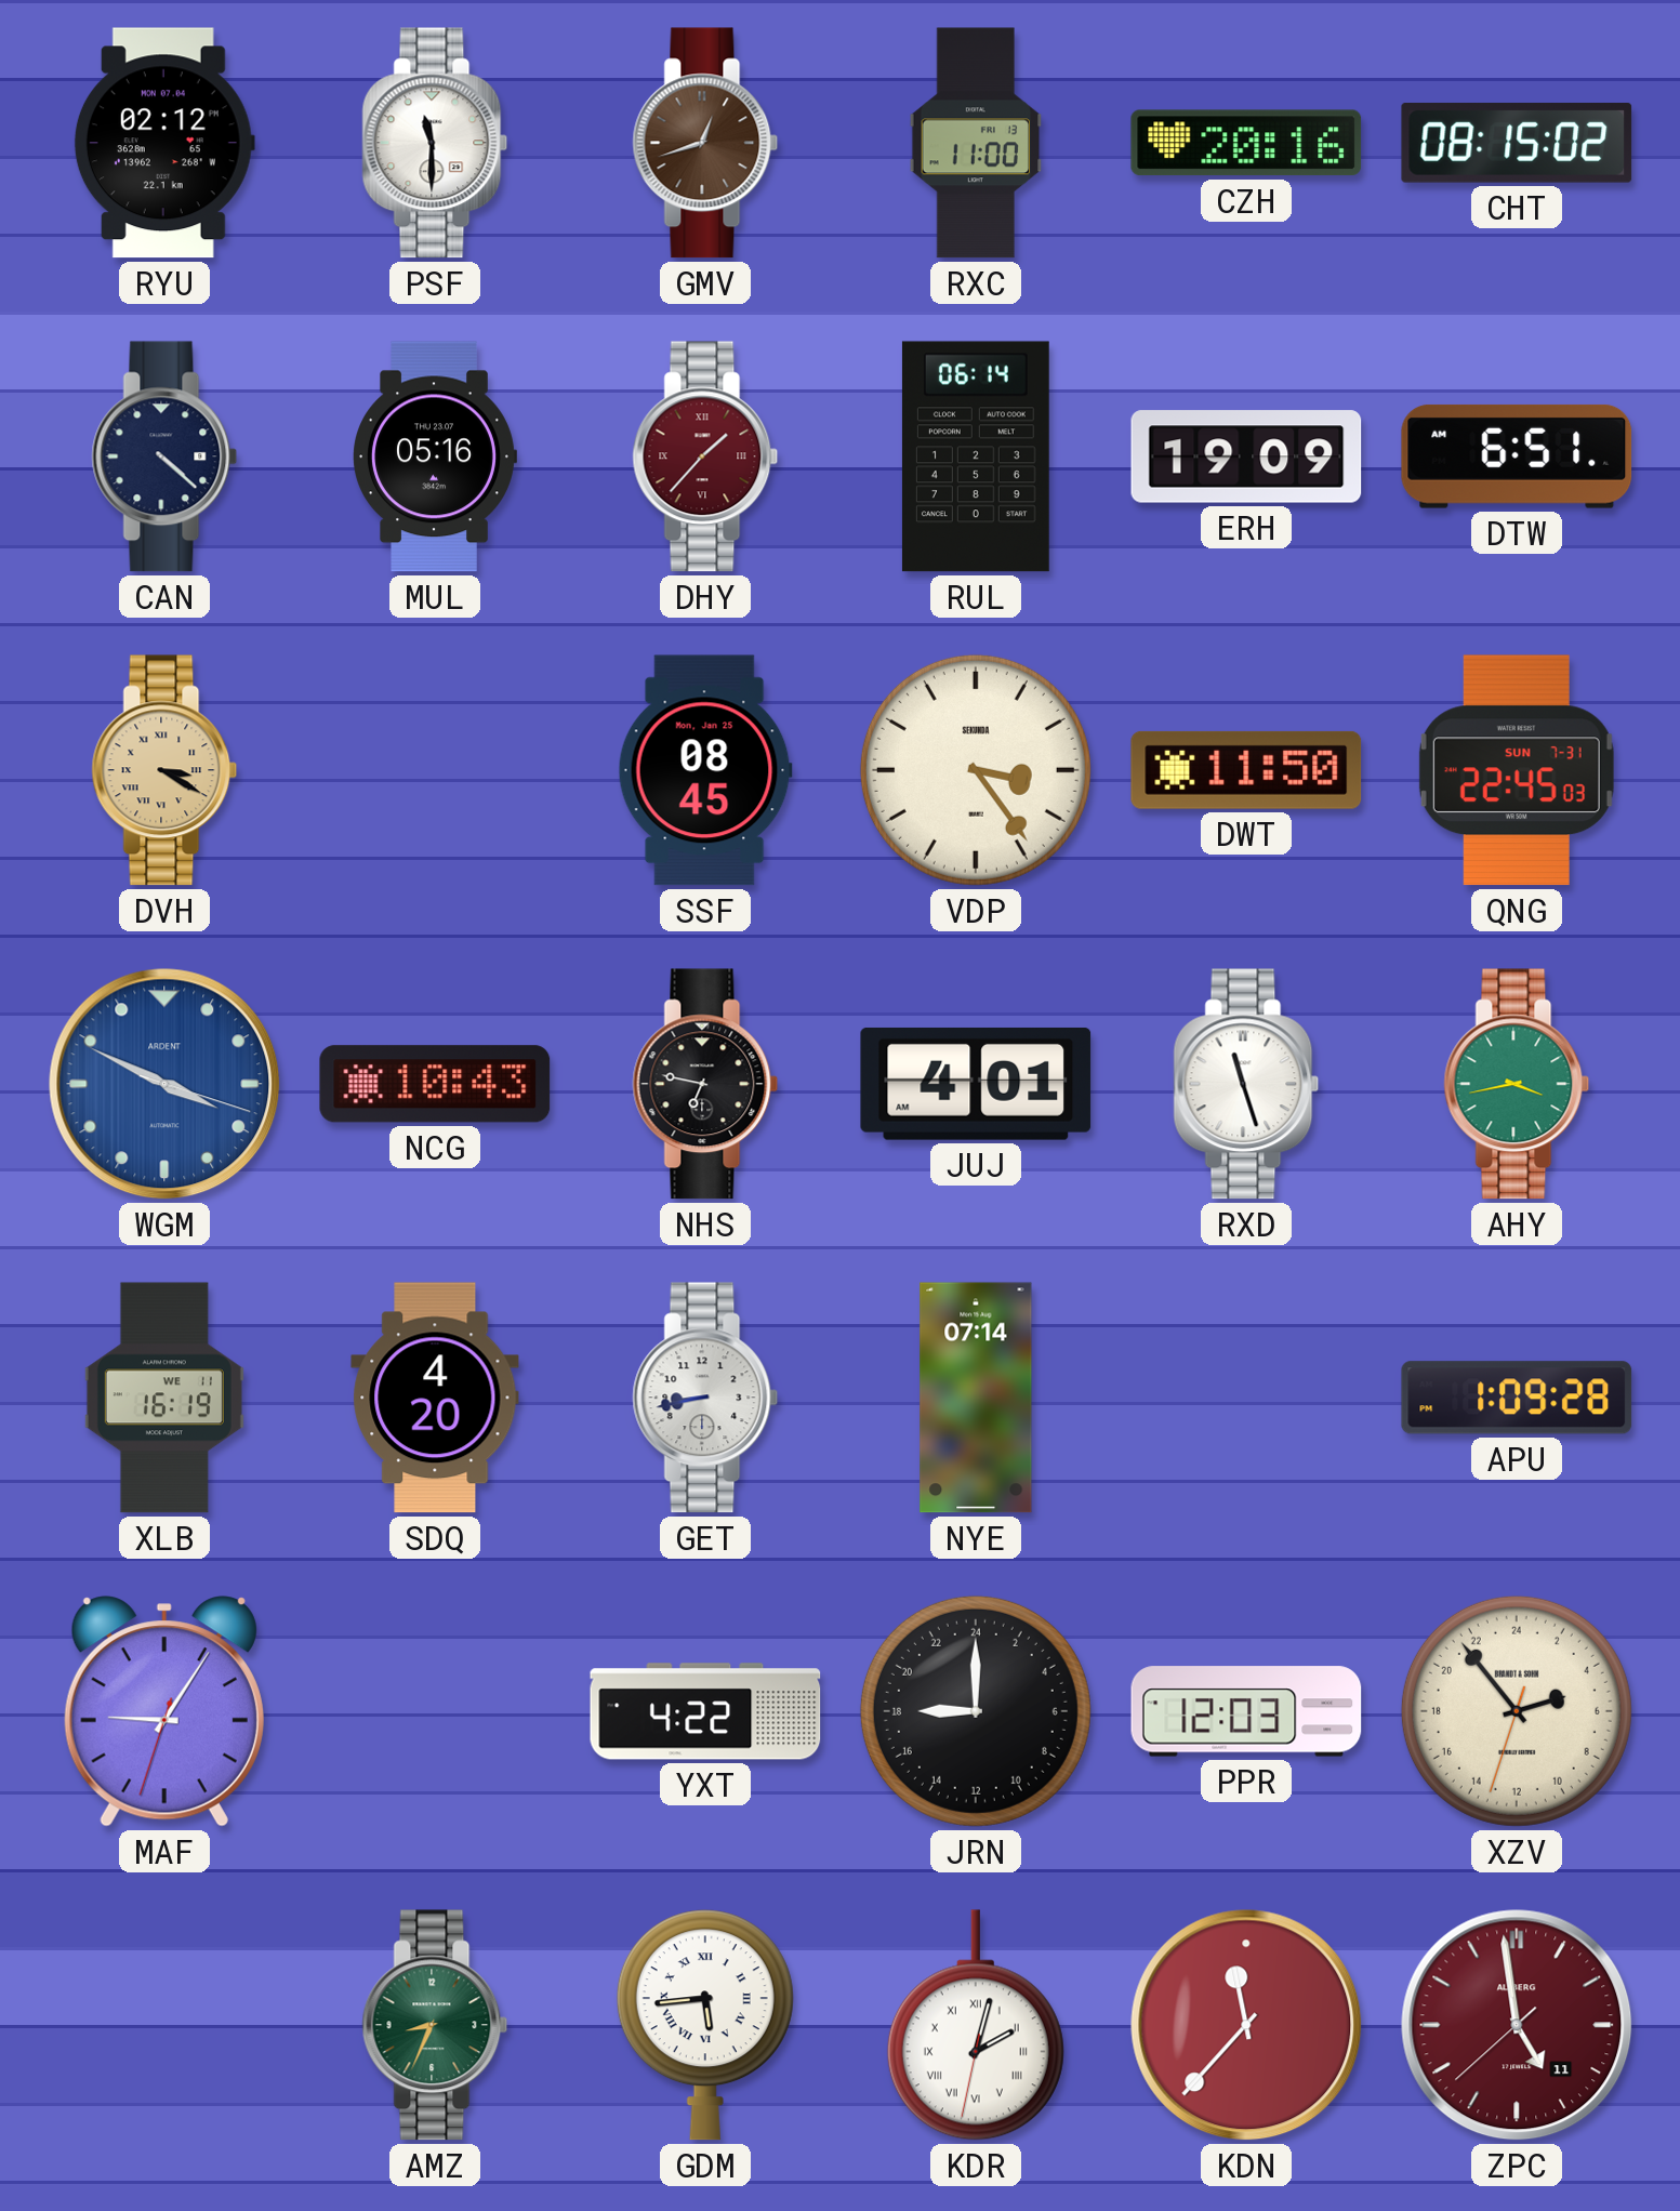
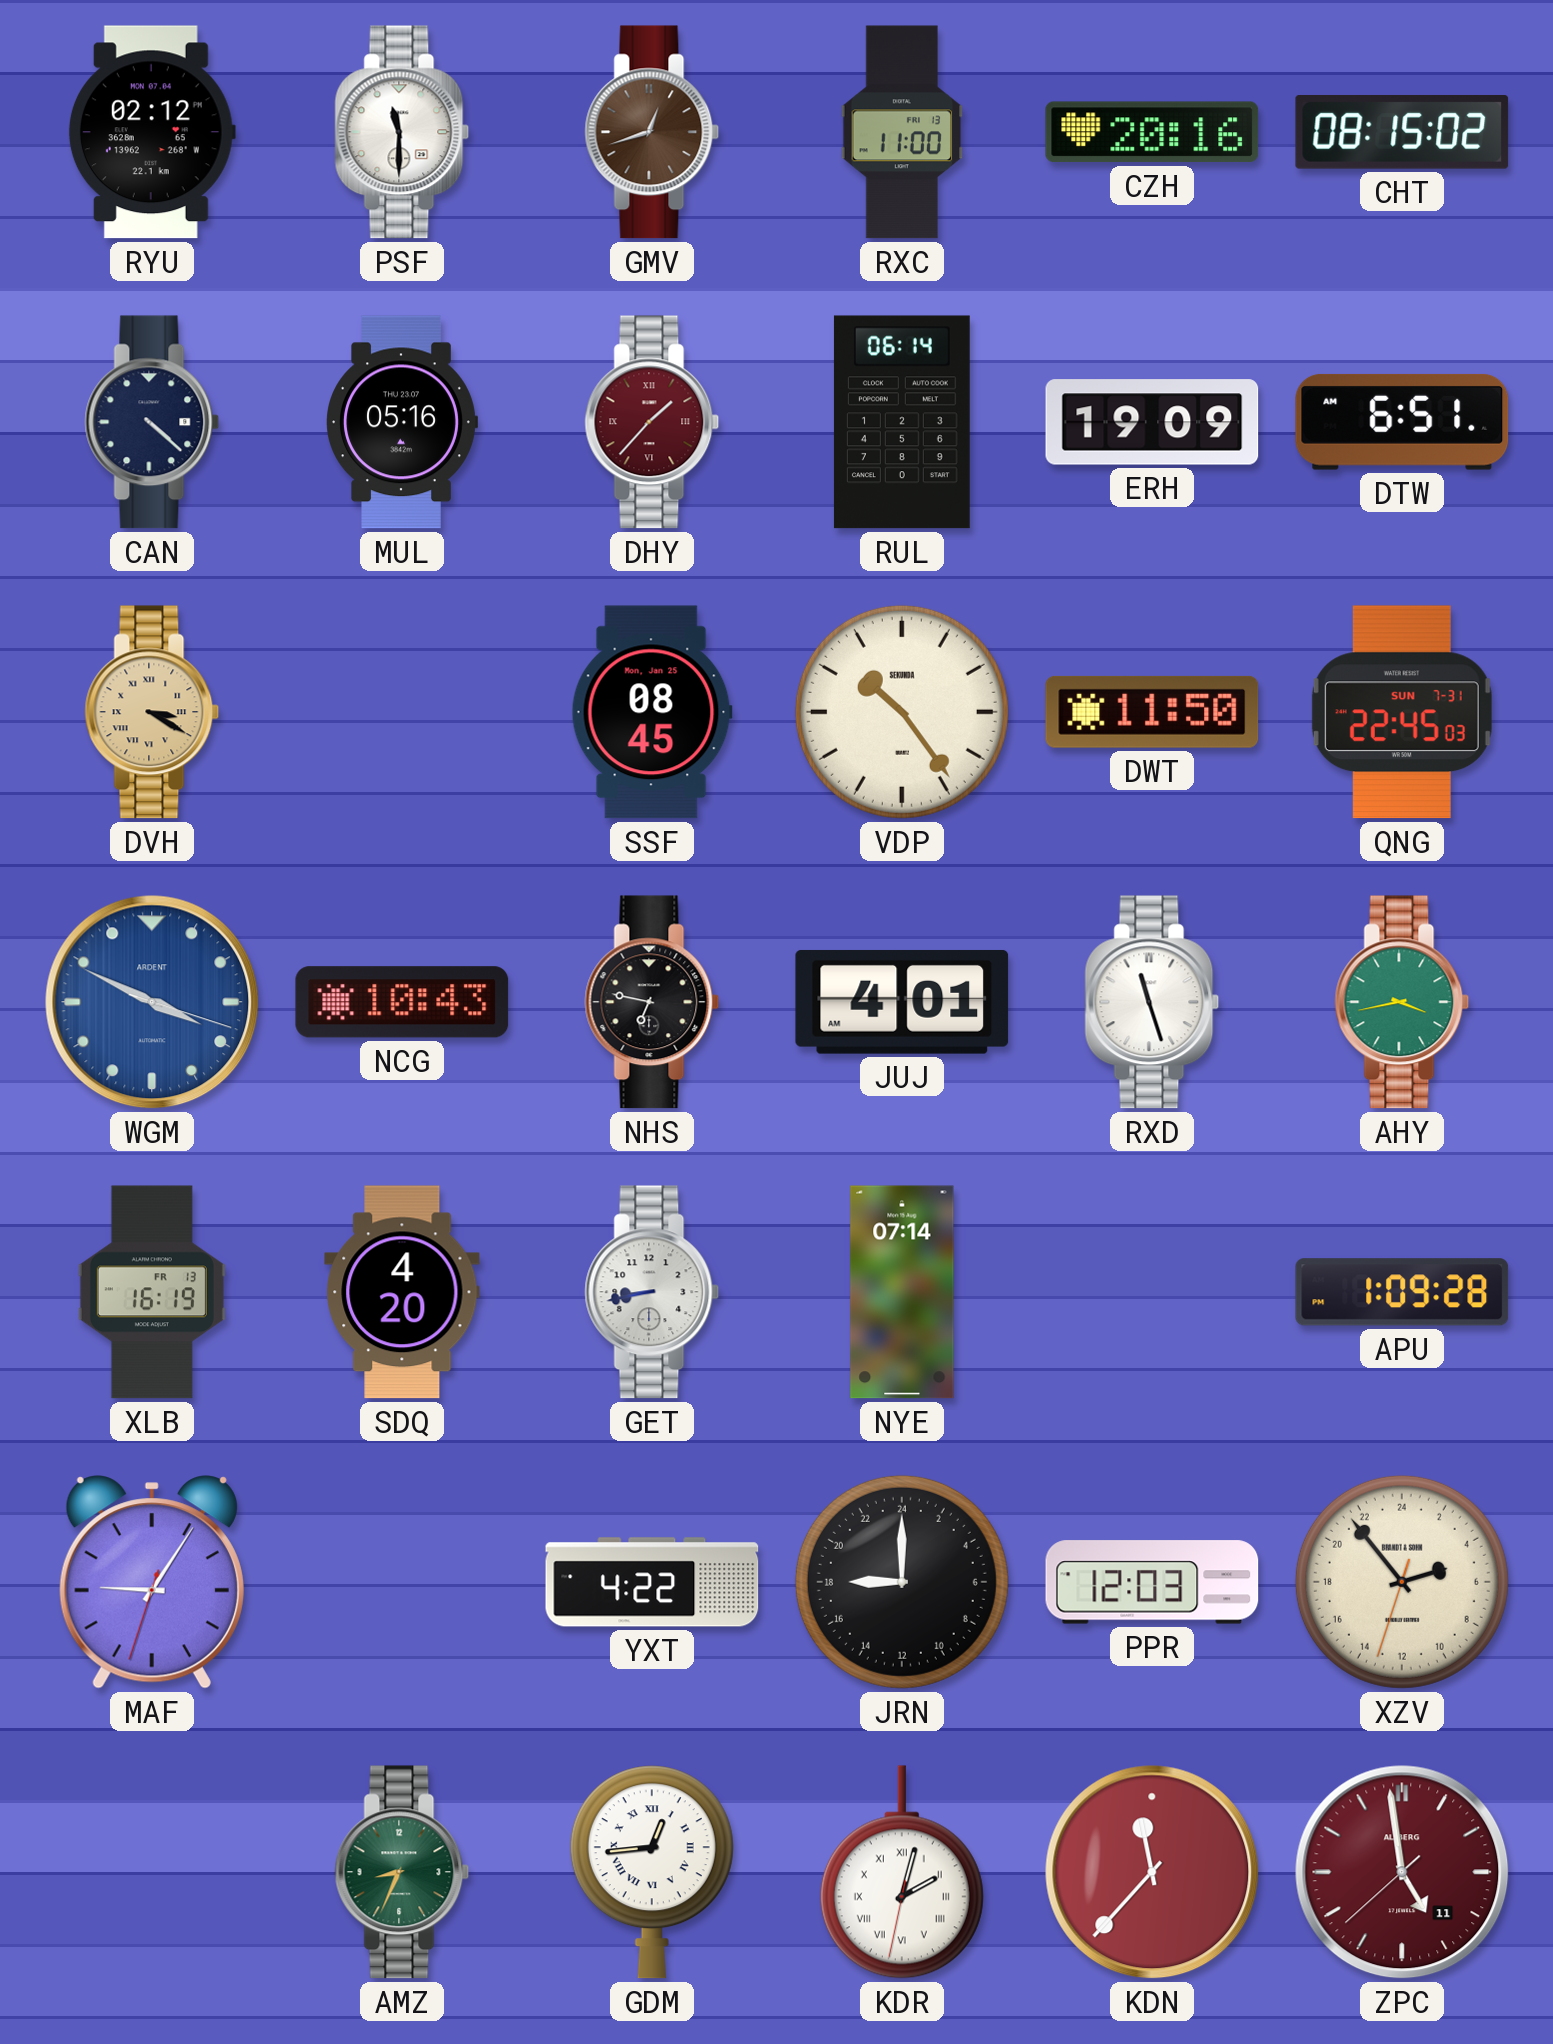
VDP: 3:24 -> 10:24 (902, 712)
XLB date: WE 11 -> FR 13 (152, 1292)
GDM: 5:44 -> 12:44 (652, 1872)
